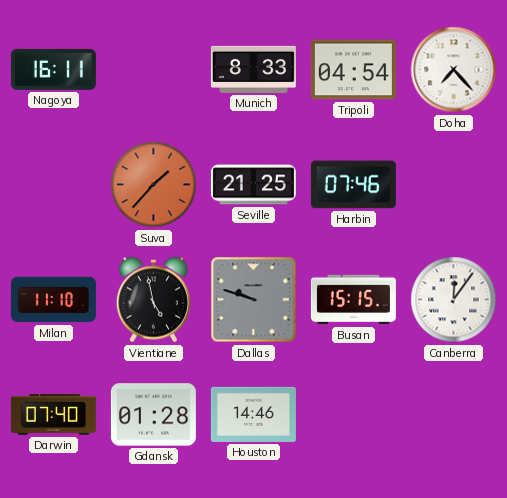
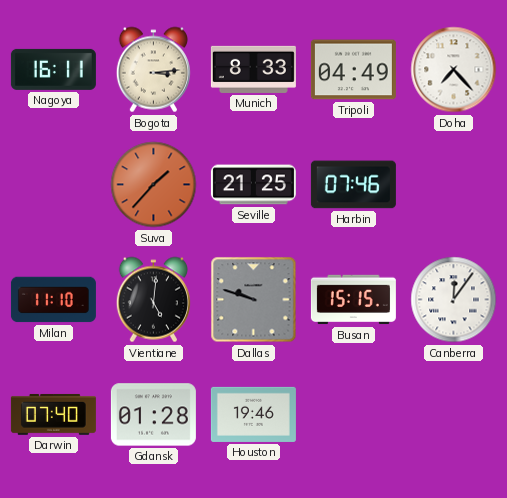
Bogota: none -> 3:14 (153, 70)
Tripoli: 04:54 -> 04:49 (353, 70)
Vientiane: 4:58 -> 5:01 (153, 300)
Houston: 14:46 -> 19:46 (253, 414)
